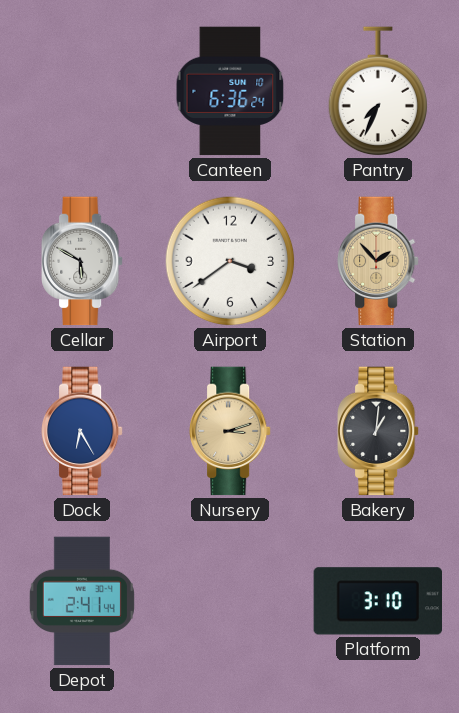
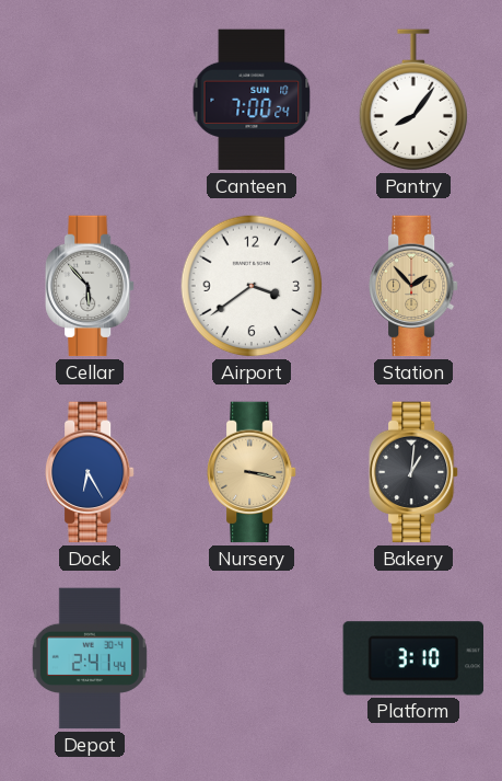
Canteen: 6:36 -> 7:00 (252, 100)
Pantry: 7:34 -> 8:06 (412, 101)
Cellar: 5:50 -> 5:53 (91, 286)
Nursery: 3:12 -> 3:17 (253, 472)
